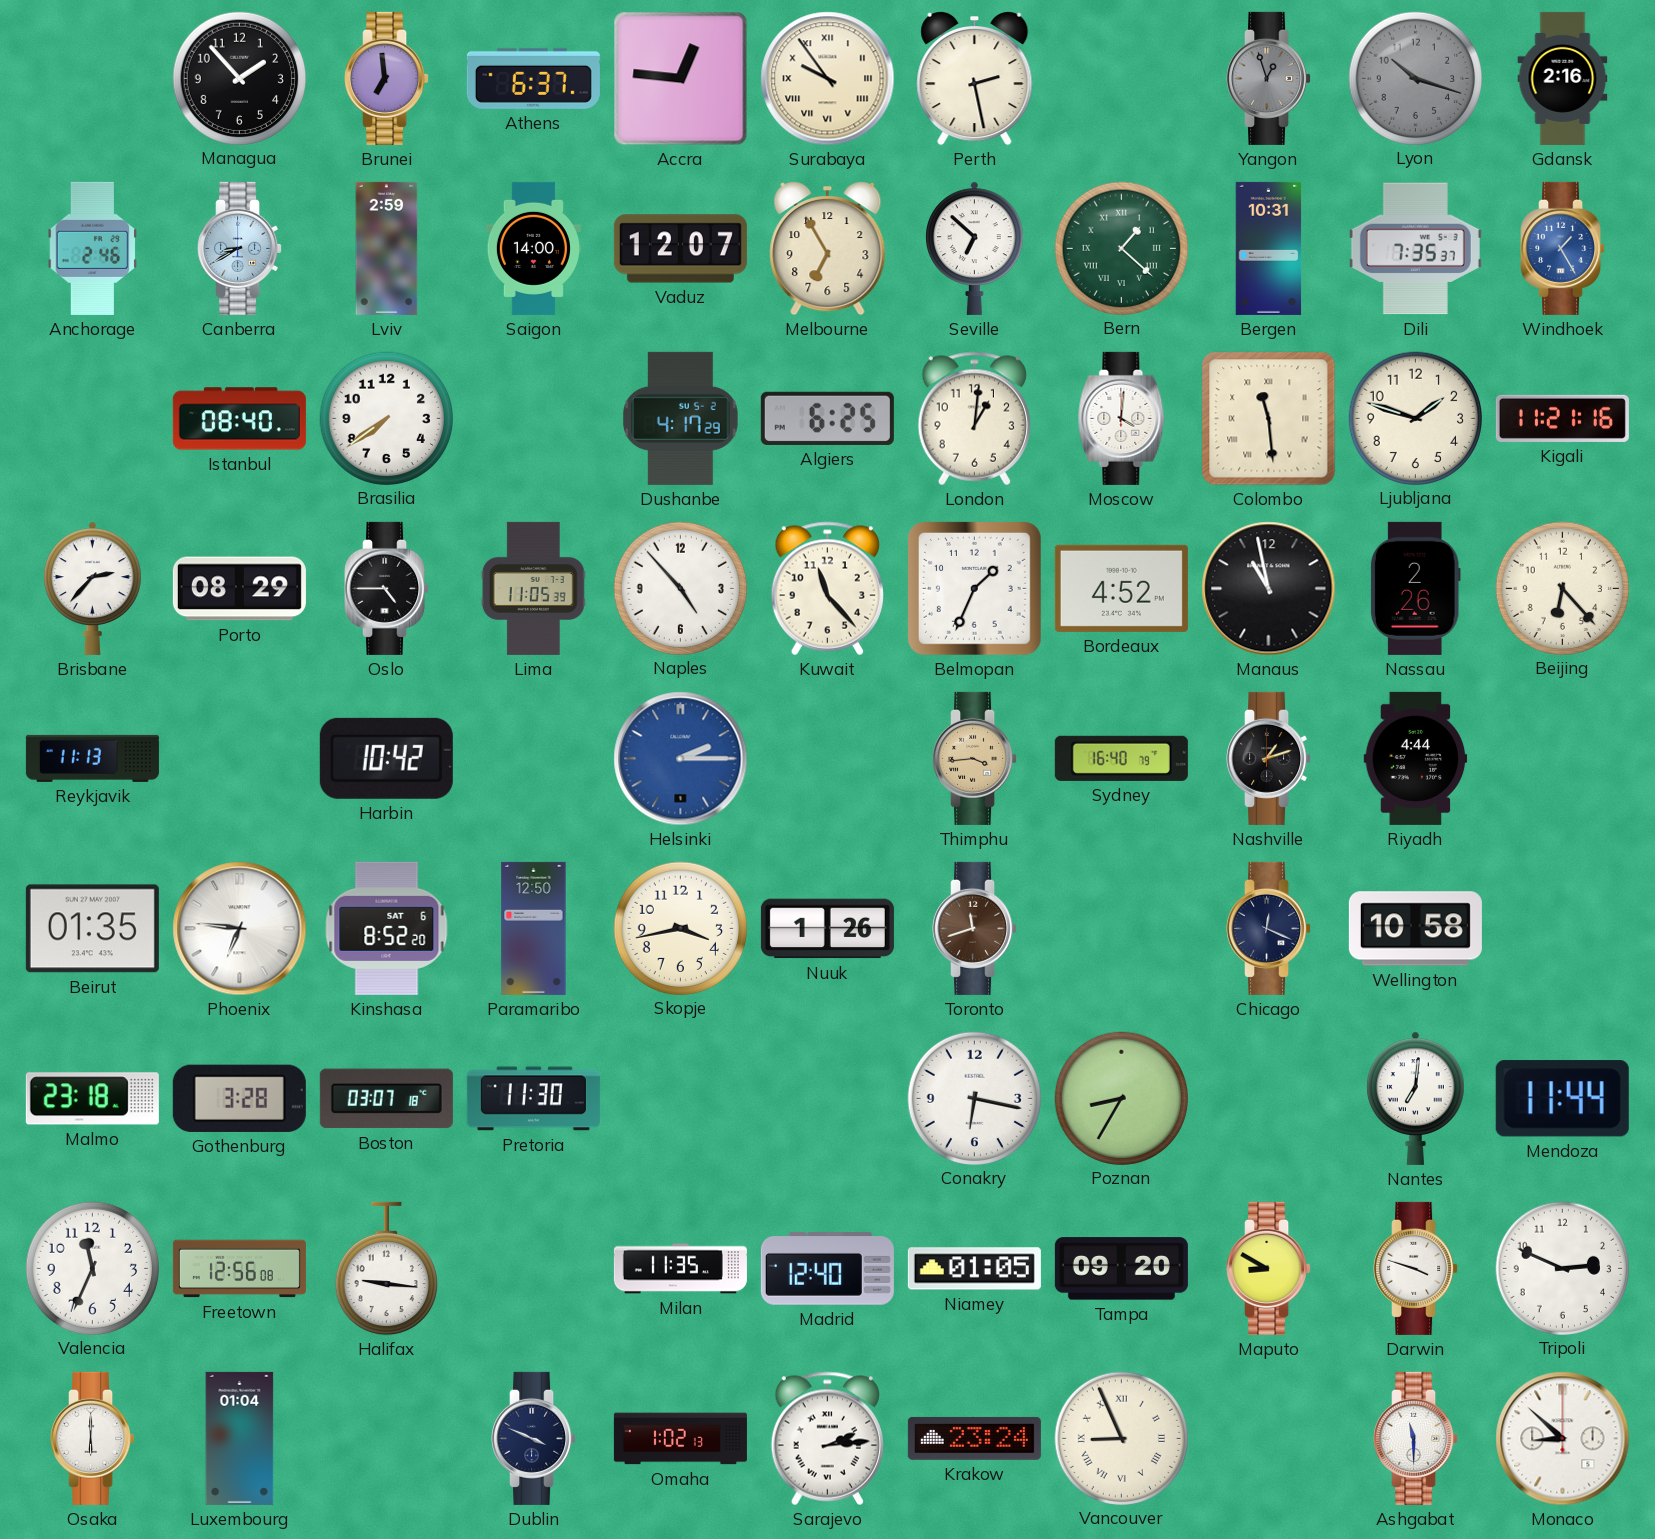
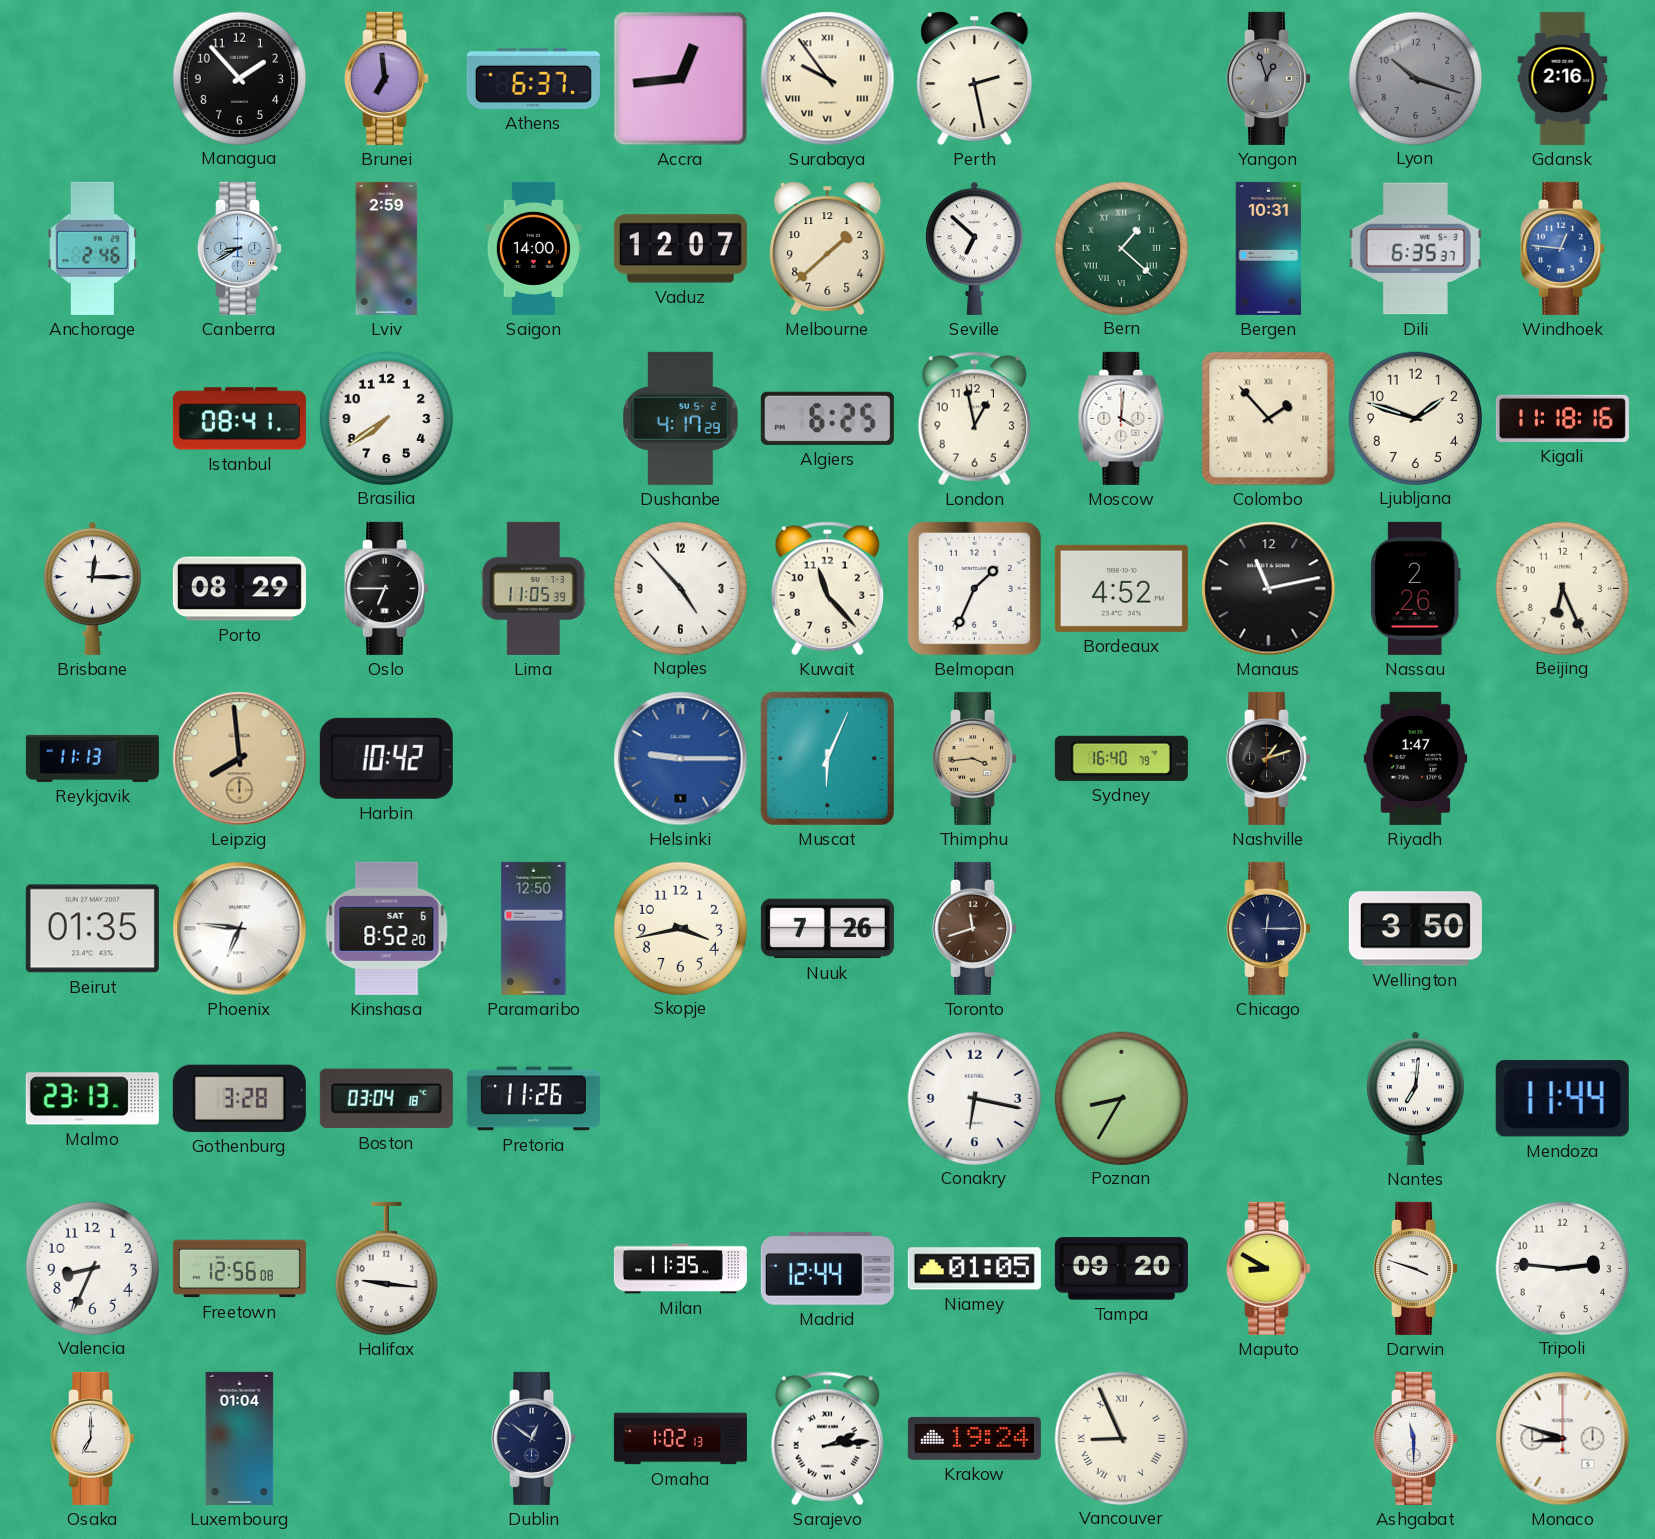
Accra: 12:46 -> 12:44 (681, 79)
Melbourne: 6:55 -> 1:38 (828, 249)
Dili: 7:35 -> 6:35 (1415, 249)
Windhoek: 1:25 -> 12:46 (1563, 248)
Istanbul: 08:40 -> 08:41 (239, 419)
London: 1:01 -> 12:58 (974, 419)
Colombo: 11:29 -> 1:53 (1269, 419)
Kigali: 11:21 -> 11:18 (1562, 418)
Brisbane: 2:37 -> 12:15 (93, 588)
Oslo: 4:45 -> 6:45 (387, 588)
Manaus: 10:58 -> 11:13 (1269, 589)
Beijing: 6:23 -> 6:26 (1562, 588)
Leipzig: none -> 7:59 (240, 759)
Helsinki: 2:15 -> 9:15 (681, 759)
Muscat: none -> 6:04 (827, 758)
Riyadh: 4:44 -> 1:47 (1416, 758)
Nuuk: 1:26 -> 7:26 (827, 929)
Chicago: 12:19 -> 12:15 (1269, 928)
Wellington: 10:58 -> 3:50 (1415, 929)
Malmo: 23:18 -> 23:13 (92, 1099)
Boston: 03:07 -> 03:04 (386, 1099)
Pretoria: 11:30 -> 11:26 (533, 1099)
Valencia: 11:34 -> 8:34 (92, 1268)
Madrid: 12:40 -> 12:44 (827, 1269)
Tripoli: 2:49 -> 2:46 (1562, 1268)
Osaka: 6:00 -> 7:00 (93, 1438)
Dublin: 3:49 -> 12:51 (534, 1438)
Krakow: 23:24 -> 19:24 (974, 1438)
Monaco: 8:52 -> 8:48 (1563, 1439)
